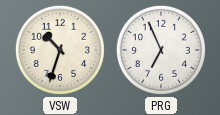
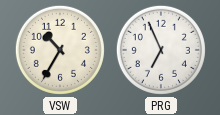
VSW: 10:33 -> 10:35 (60, 50)
